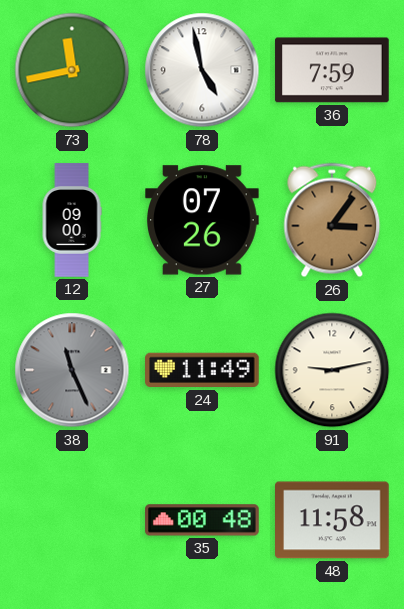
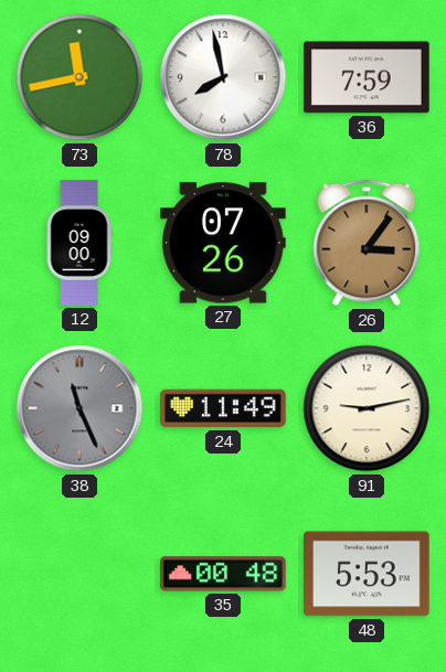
78: 4:58 -> 7:58 (223, 77)
48: 11:58 -> 5:53 (367, 574)
